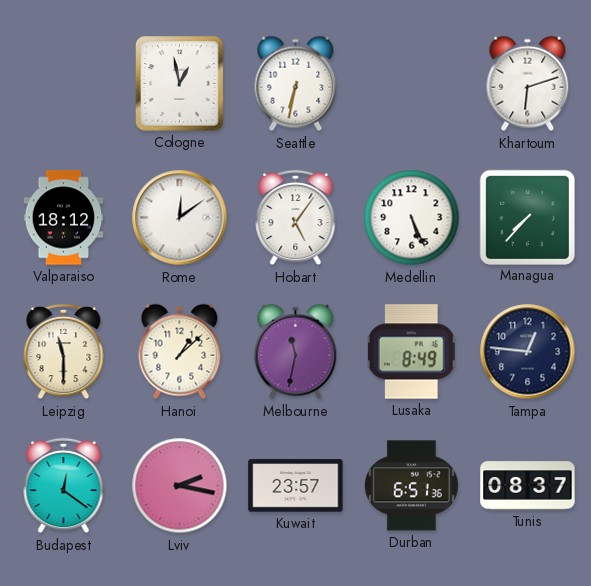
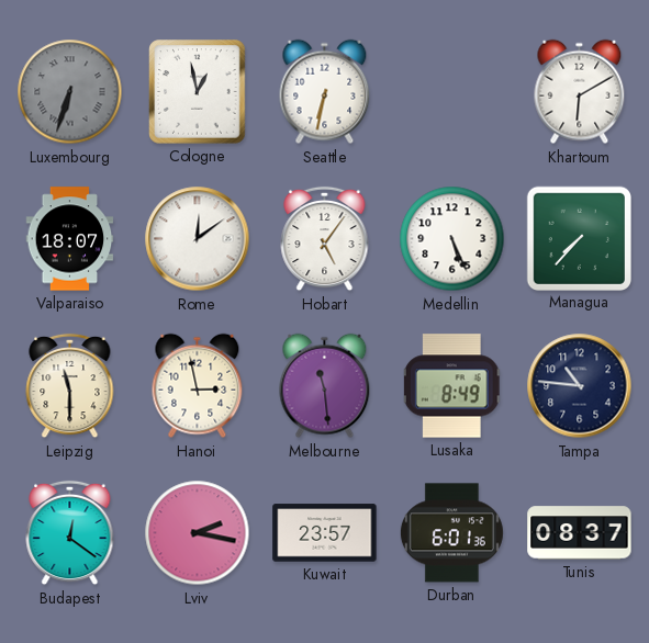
Luxembourg: none -> 6:33 (70, 92)
Khartoum: 6:12 -> 6:10 (580, 92)
Valparaiso: 18:12 -> 18:07 (70, 239)
Hanoi: 1:08 -> 2:58 (198, 386)
Melbourne: 11:32 -> 11:29 (325, 386)
Tampa: 12:46 -> 10:46 (580, 386)
Durban: 6:51 -> 6:01 (451, 533)
